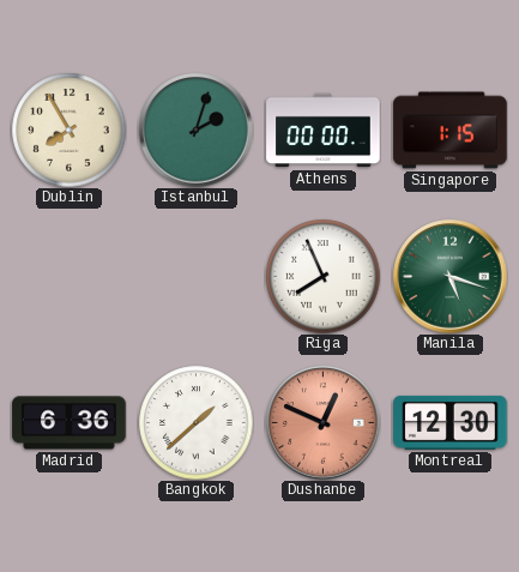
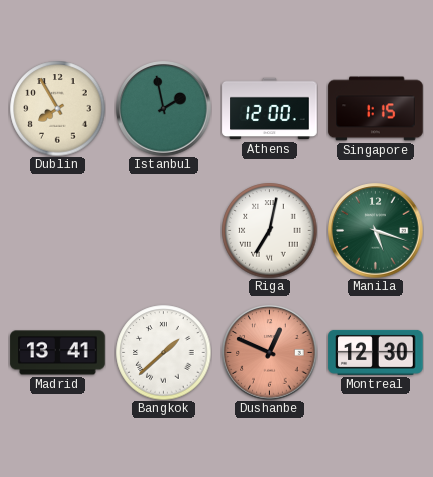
Istanbul: 2:03 -> 1:58 (164, 109)
Athens: 00:00 -> 12:00 (270, 109)
Riga: 7:56 -> 7:02 (269, 230)
Madrid: 6:36 -> 13:41 (58, 353)
